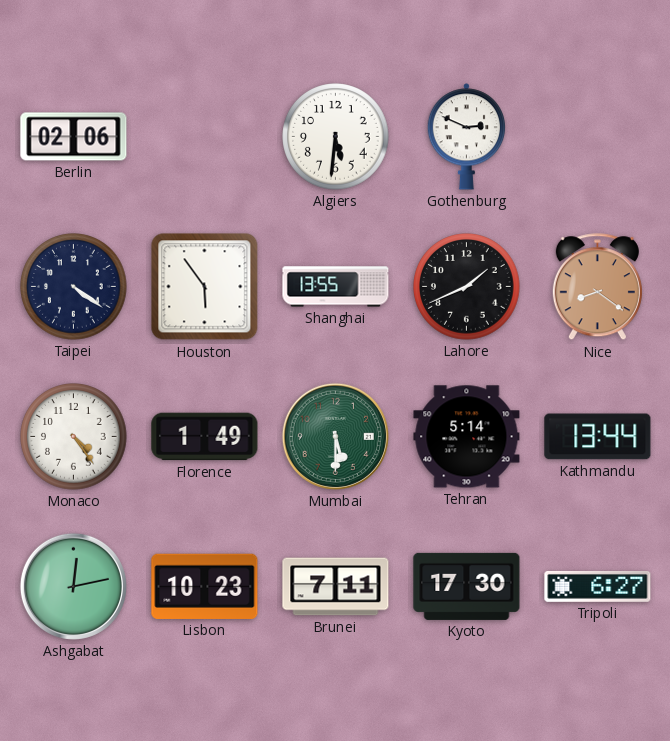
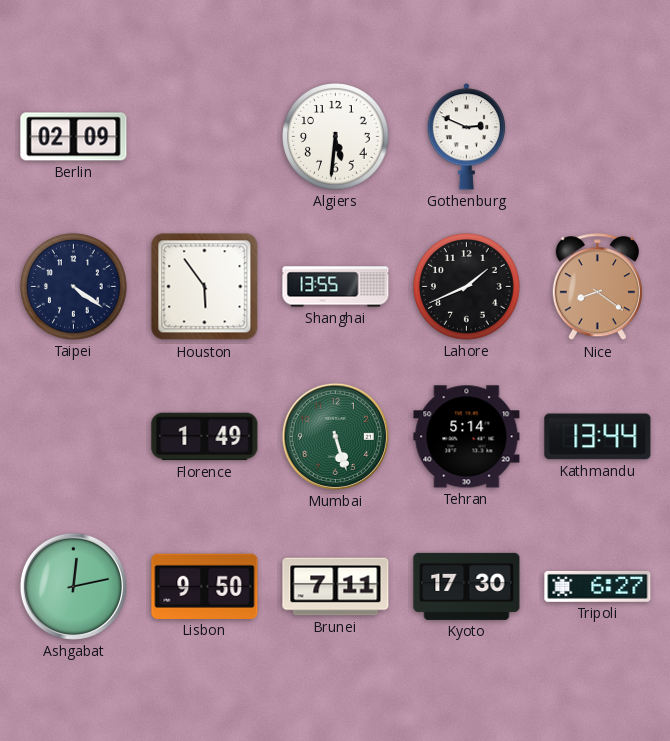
Berlin: 02:06 -> 02:09 (74, 137)
Monaco: 4:24 -> none (74, 437)
Mumbai: 5:30 -> 5:27 (335, 436)
Lisbon: 10:23 -> 9:50 (205, 586)
